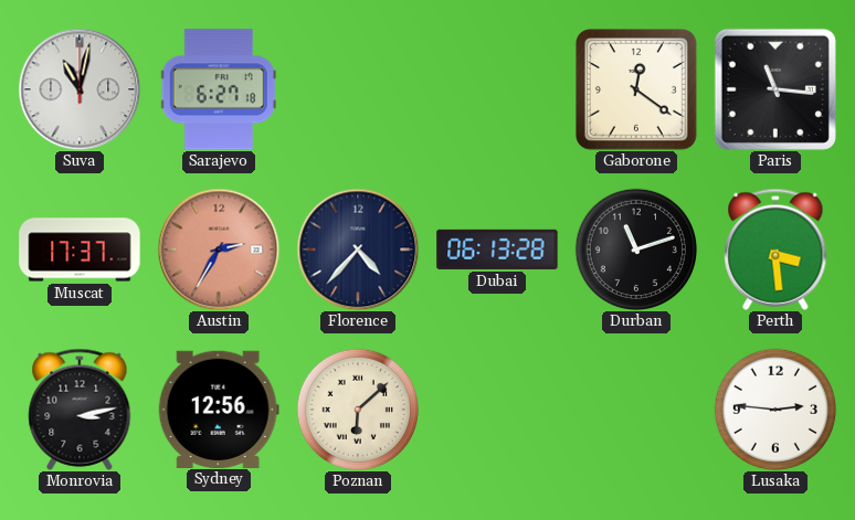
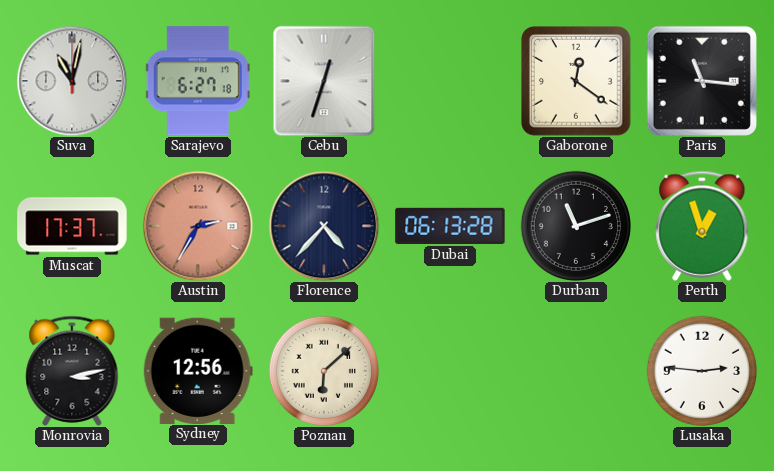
Cebu: none -> 12:33 (324, 81)
Perth: 3:29 -> 12:57 (702, 226)
